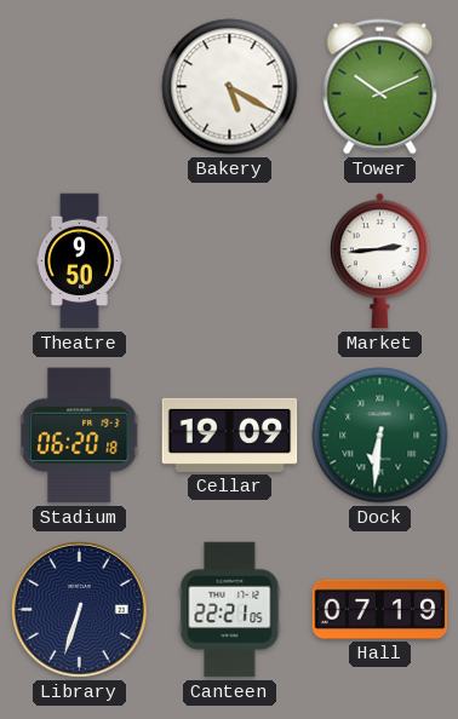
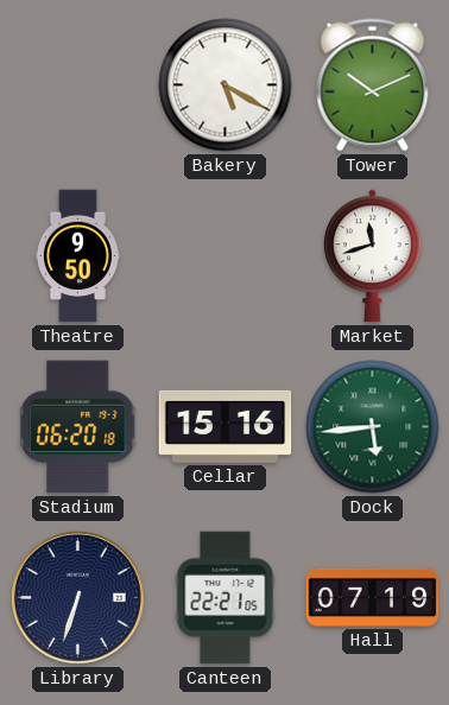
Market: 2:44 -> 11:42 (373, 256)
Cellar: 19:09 -> 15:16 (226, 426)
Dock: 6:31 -> 5:44 (373, 427)
